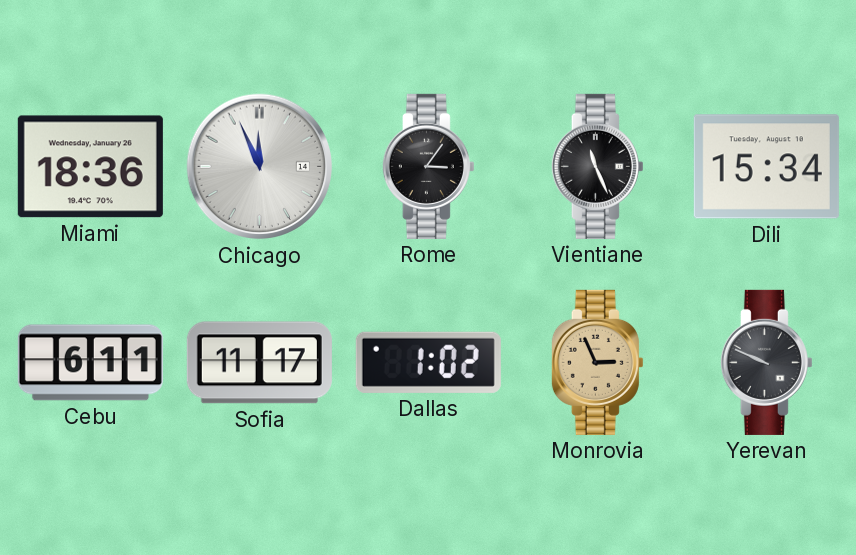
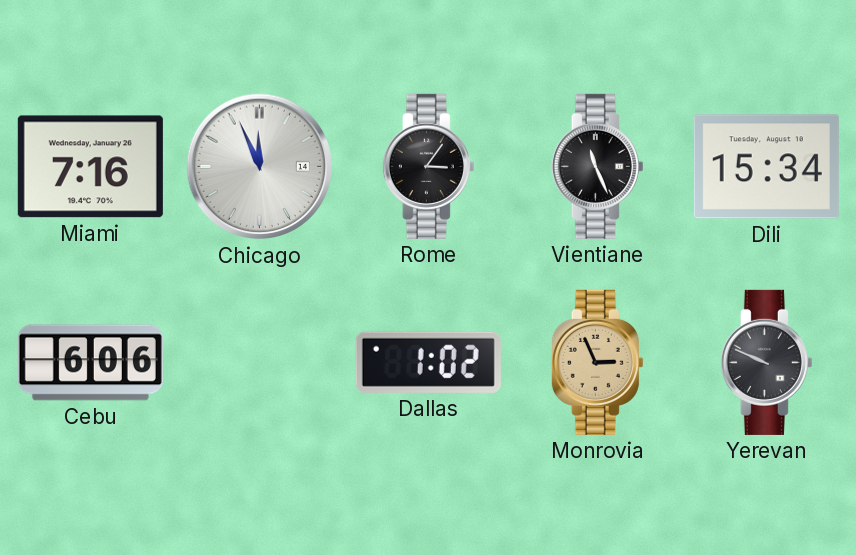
Miami: 18:36 -> 7:16 (90, 167)
Cebu: 6:11 -> 6:06 (90, 363)
Sofia: 11:17 -> none (259, 363)
